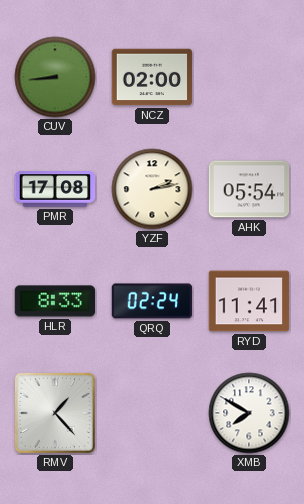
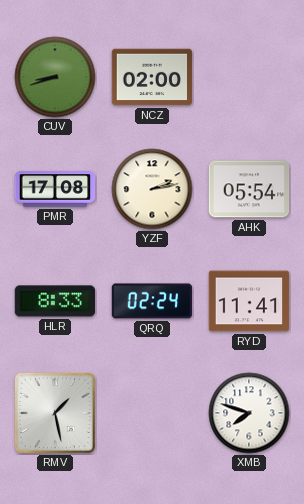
CUV: 8:44 -> 8:42 (55, 77)
RMV: 1:23 -> 1:28 (55, 413)
XMB: 7:50 -> 7:48 (249, 413)
